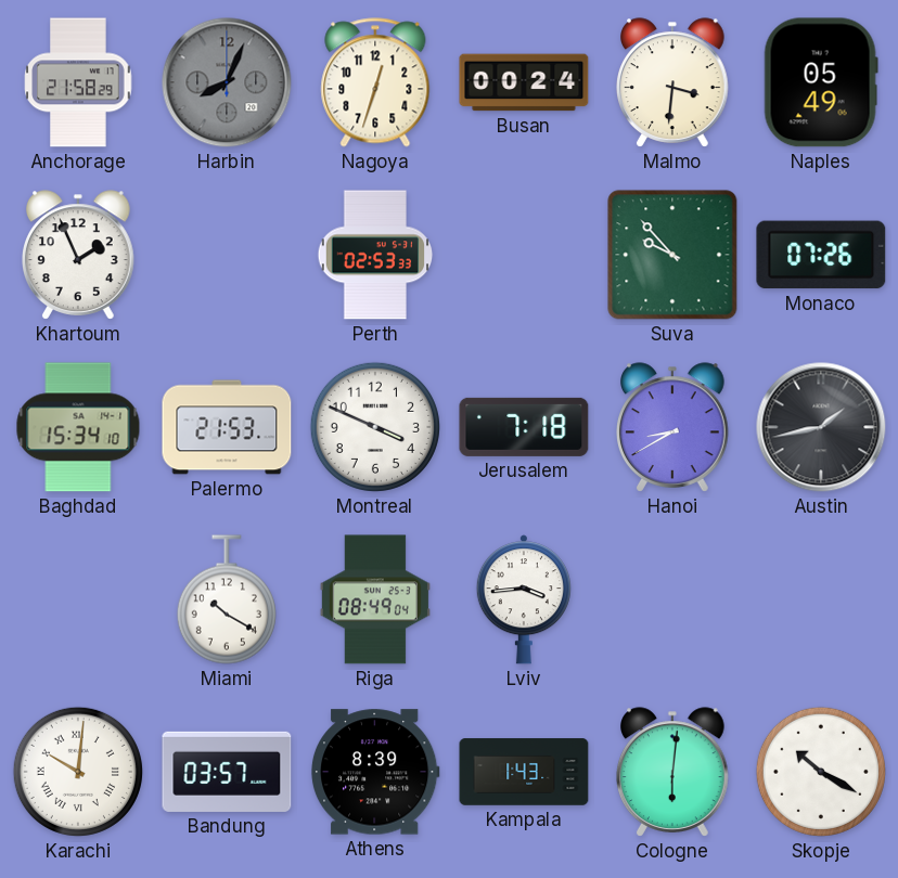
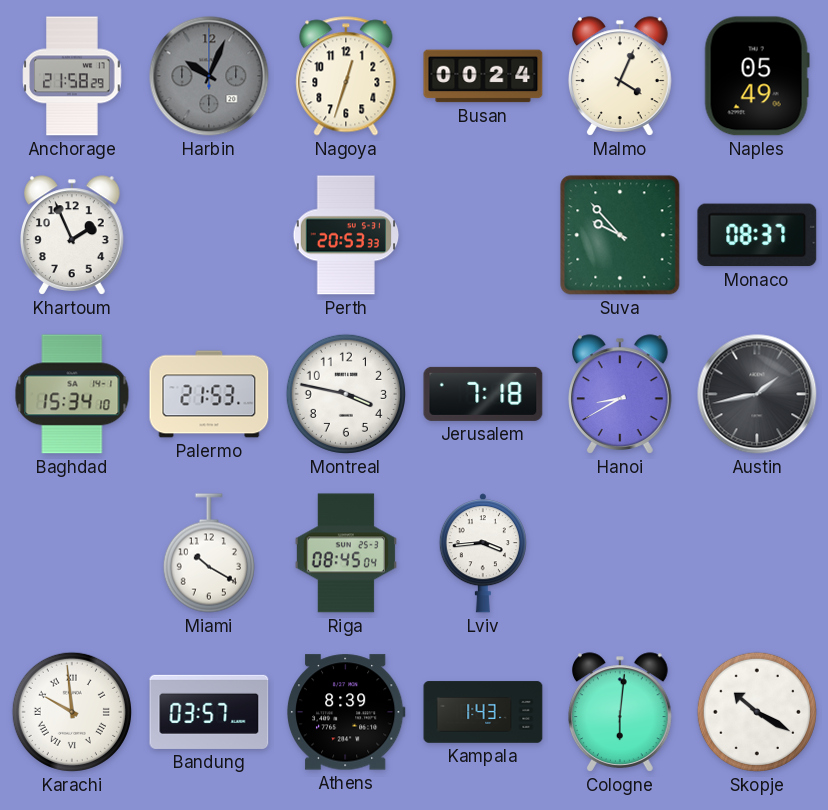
Harbin: 8:04 -> 10:04 (209, 76)
Malmo: 3:31 -> 4:04 (621, 76)
Perth: 02:53 -> 20:53 (346, 235)
Monaco: 07:26 -> 08:37 (757, 235)
Montreal: 3:49 -> 3:47 (346, 394)
Riga: 08:49 -> 08:45 (346, 553)
Karachi: 10:01 -> 9:59 (72, 712)
